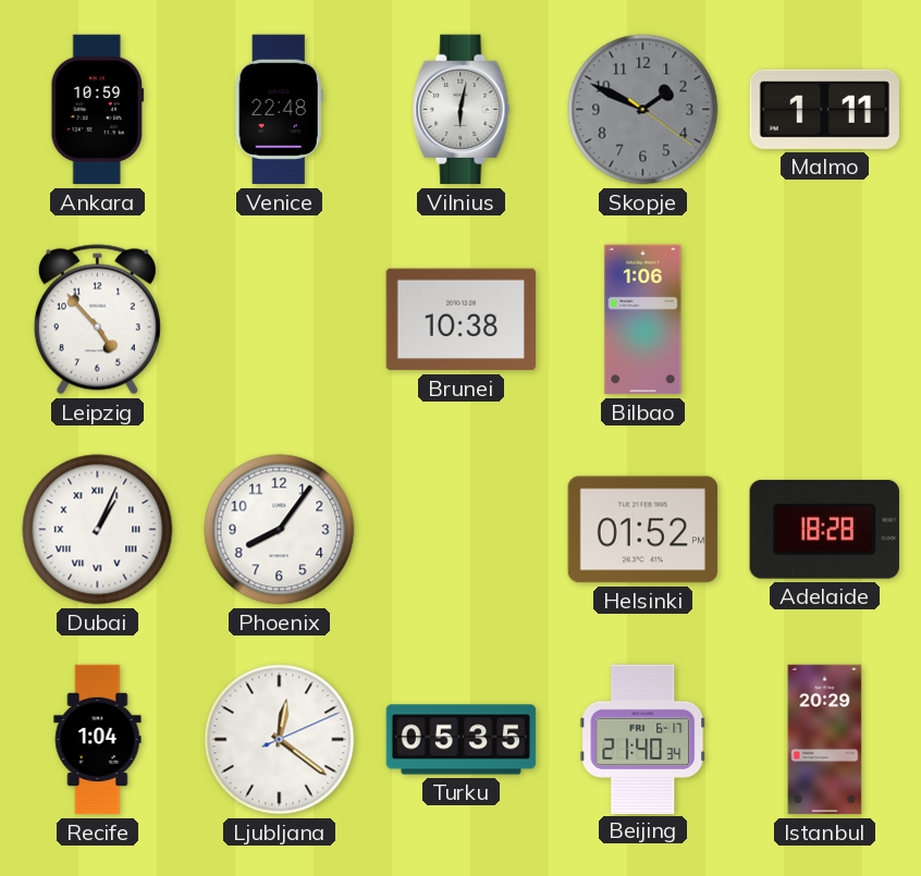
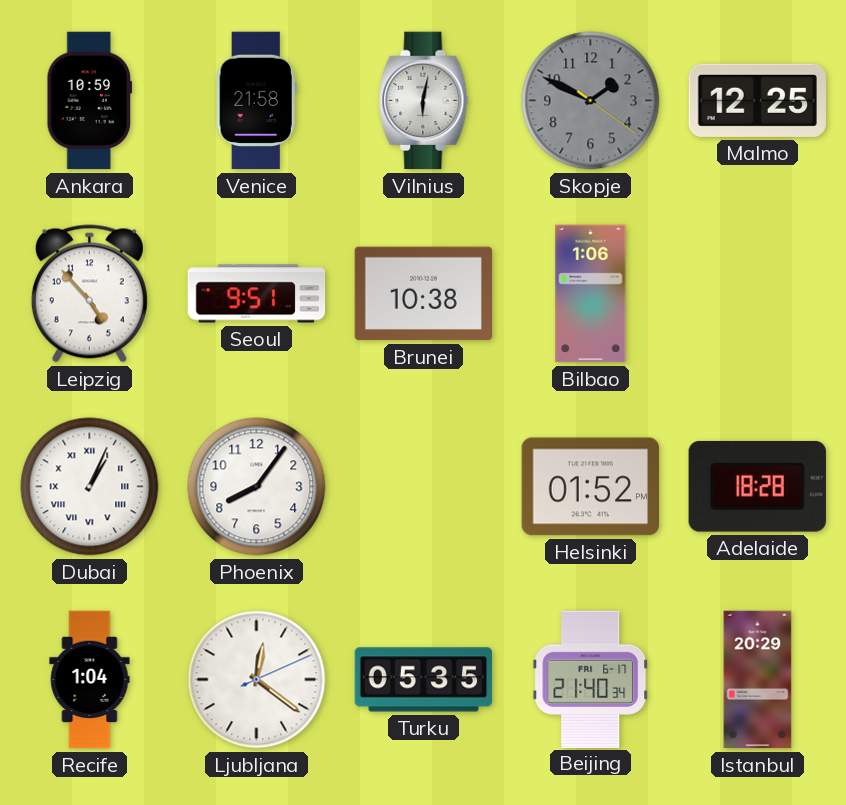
Venice: 22:48 -> 21:58 (256, 101)
Malmo: 1:11 -> 12:25 (757, 100)
Seoul: none -> 9:51 (257, 294)
